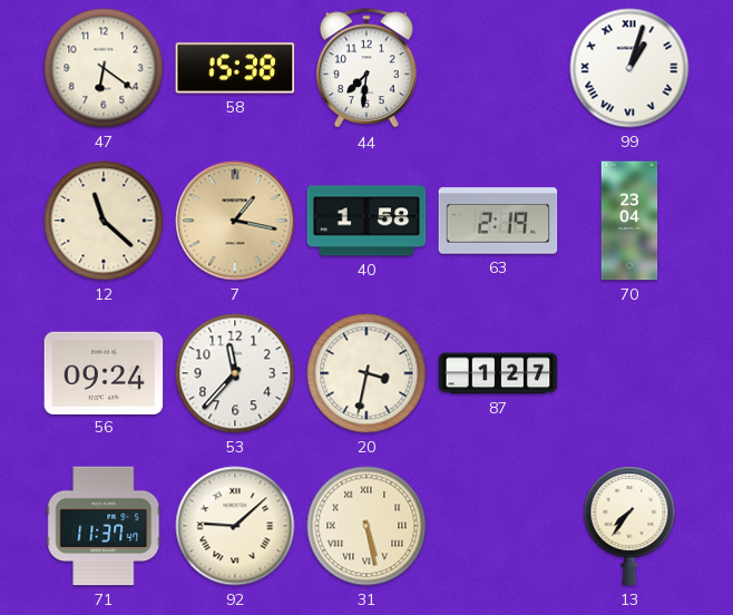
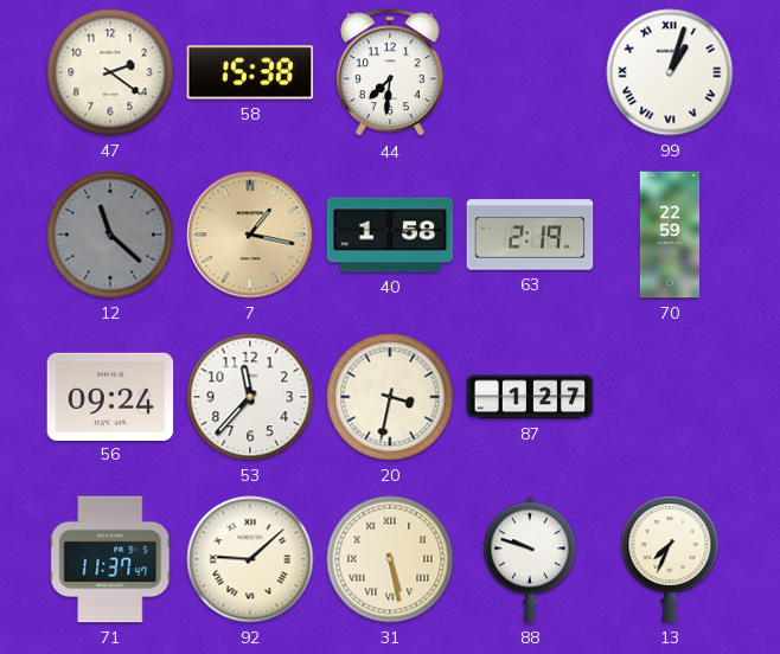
47: 6:21 -> 2:21 (110, 72)
12 dial: cream -> grey (110, 235)
70: 23:04 -> 22:59 (670, 235)
88: none -> 9:48 (531, 559)
13: 7:36 -> 7:34 (670, 559)
